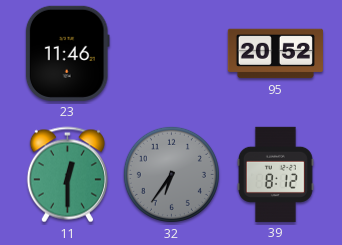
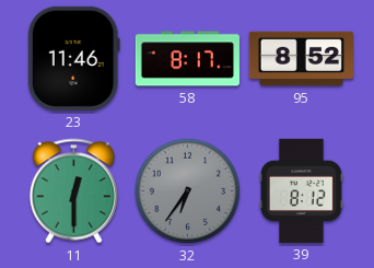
58: none -> 8:17 (187, 59)
95: 20:52 -> 8:52 (301, 59)
